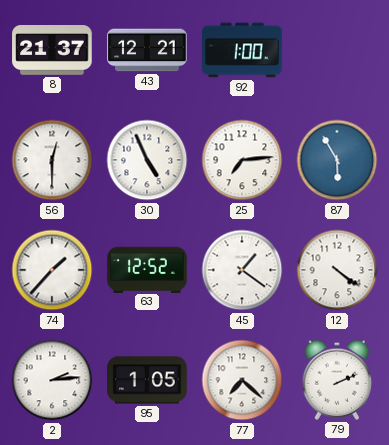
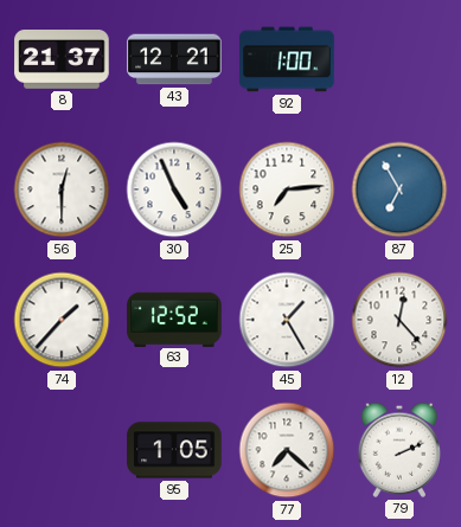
87: 5:55 -> 6:55 (399, 189)
45: 1:21 -> 1:25 (287, 320)
12: 4:21 -> 12:23 (399, 320)
2: 2:14 -> none (52, 380)
